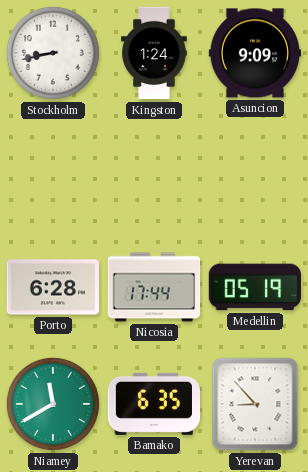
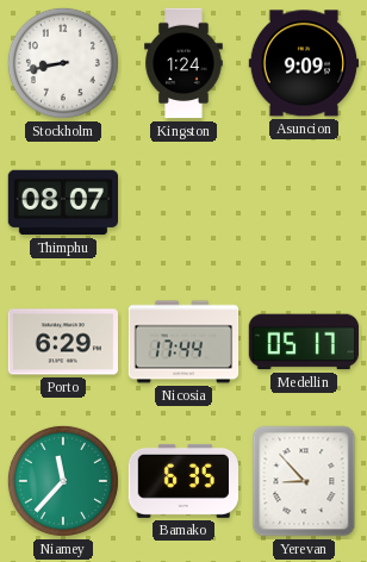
Thimphu: none -> 08:07 (62, 202)
Porto: 6:28 -> 6:29 (62, 342)
Medellin: 05:19 -> 05:17 (303, 342)
Niamey: 11:40 -> 11:37 (63, 481)
